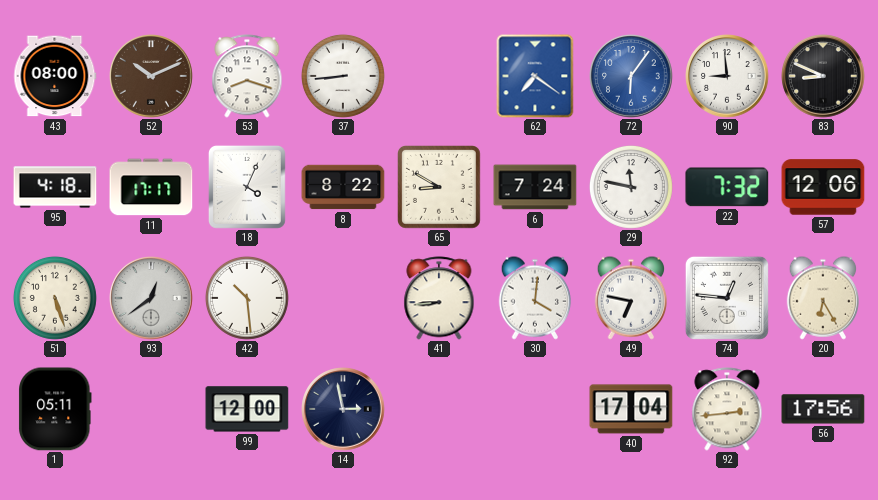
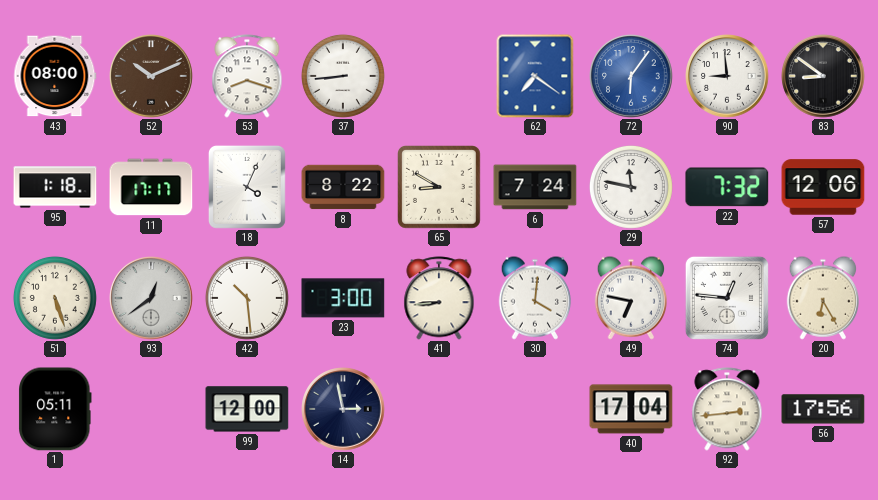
83: 8:49 -> 8:51 (823, 76)
95: 4:18 -> 1:18 (55, 187)
23: none -> 3:00 (343, 298)
